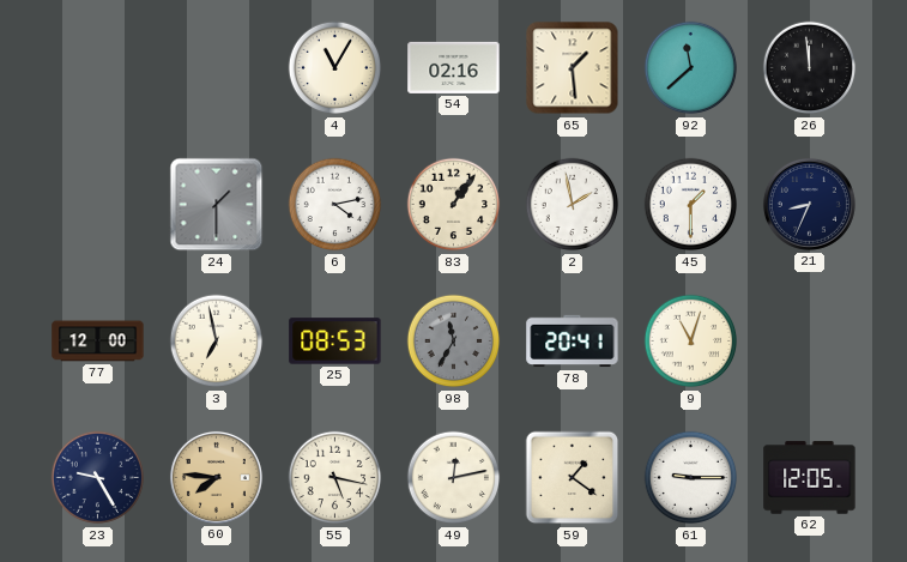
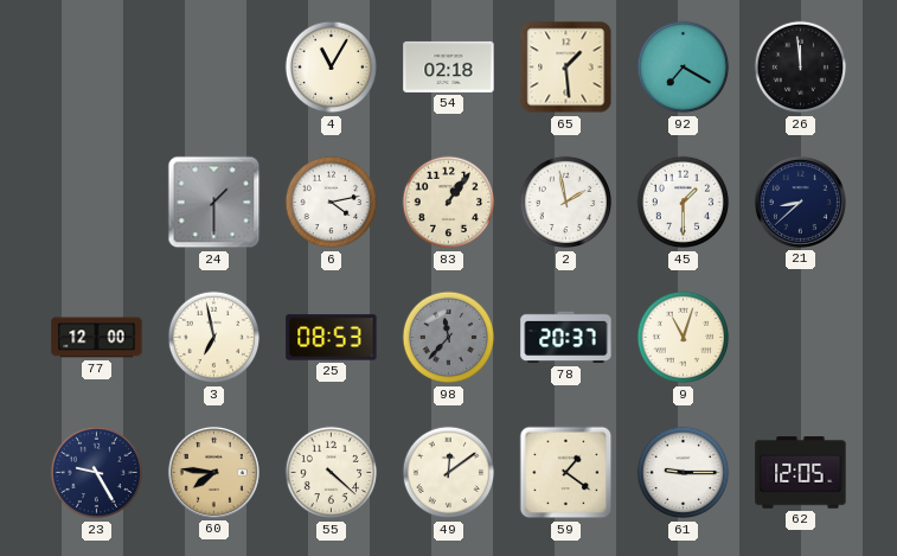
54: 02:16 -> 02:18 (449, 66)
92: 11:38 -> 7:20 (684, 68)
21: 8:34 -> 8:38 (800, 202)
98: 11:35 -> 11:37 (449, 338)
78: 20:41 -> 20:37 (566, 338)
55: 5:17 -> 4:22 (332, 473)
49: 12:13 -> 12:09 (449, 473)
